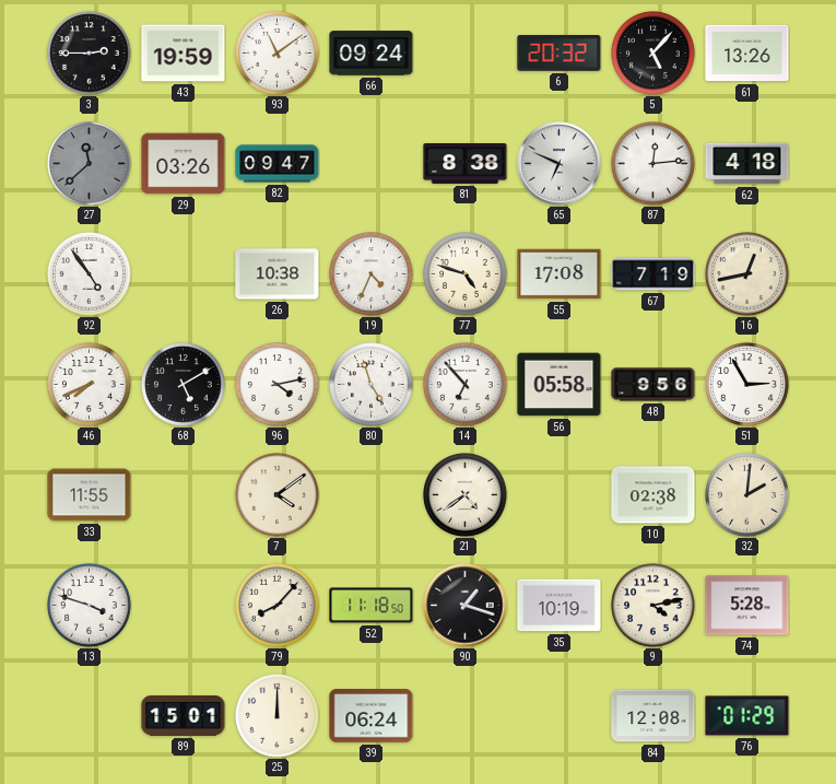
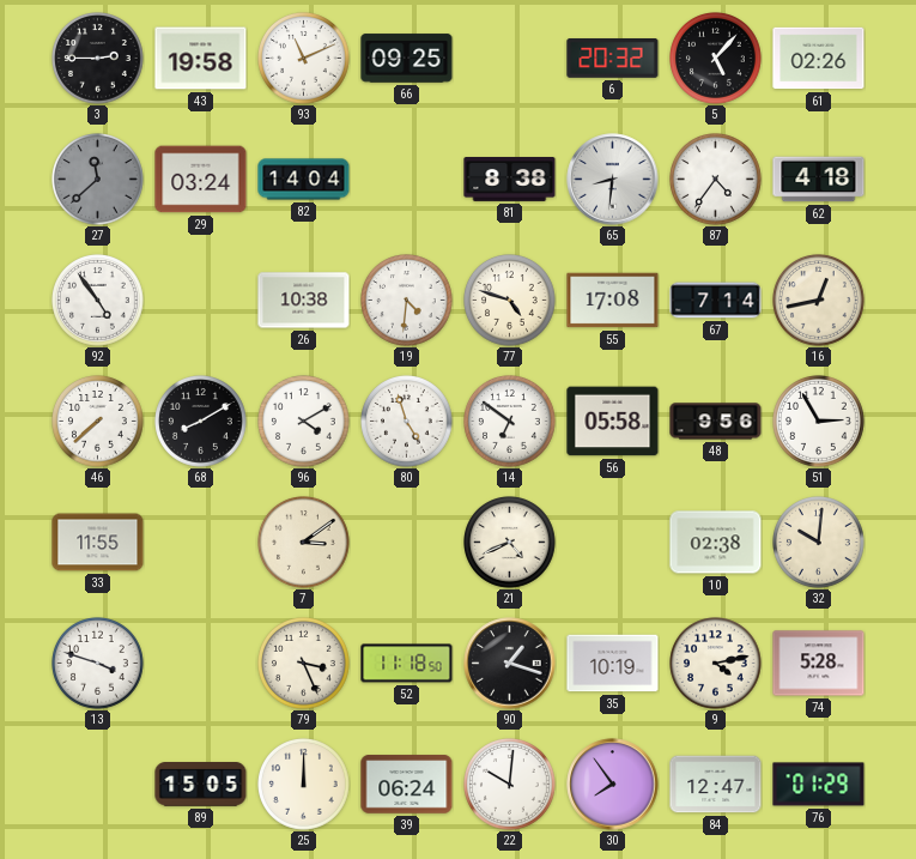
43: 19:59 -> 19:58 (201, 59)
93: 11:09 -> 11:11 (304, 59)
66: 09:24 -> 09:25 (407, 59)
61: 13:26 -> 02:26 (819, 59)
29: 03:26 -> 03:24 (201, 180)
82: 09:47 -> 14:04 (304, 180)
65: 6:49 -> 8:31 (613, 180)
87: 12:14 -> 4:36 (716, 180)
19: 4:34 -> 4:31 (407, 301)
67: 7:19 -> 7:14 (716, 301)
46: 7:41 -> 7:38 (98, 422)
68: 5:10 -> 8:10 (201, 422)
96: 4:13 -> 4:10 (304, 422)
14: 6:53 -> 6:51 (510, 422)
7: 4:09 -> 3:09 (304, 543)
21: 4:39 -> 4:41 (510, 543)
32: 2:01 -> 10:01 (819, 543)
79: 8:07 -> 3:26 (304, 664)
89: 15:01 -> 15:05 (201, 785)
22: none -> 10:01 (510, 785)
30: none -> 7:54 (613, 785)
84: 12:08 -> 12:47 (716, 785)
